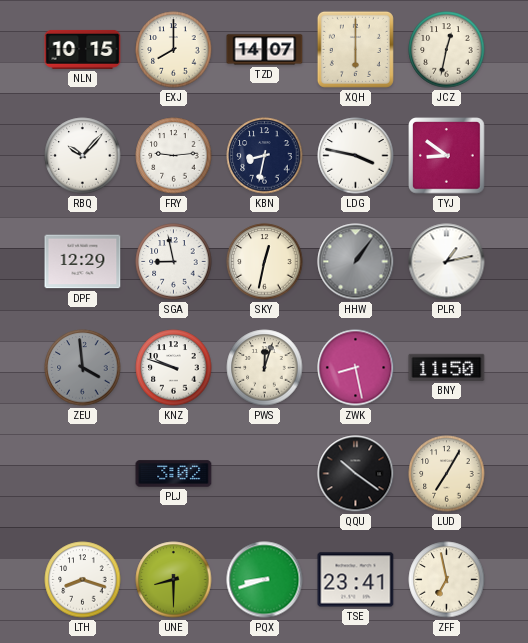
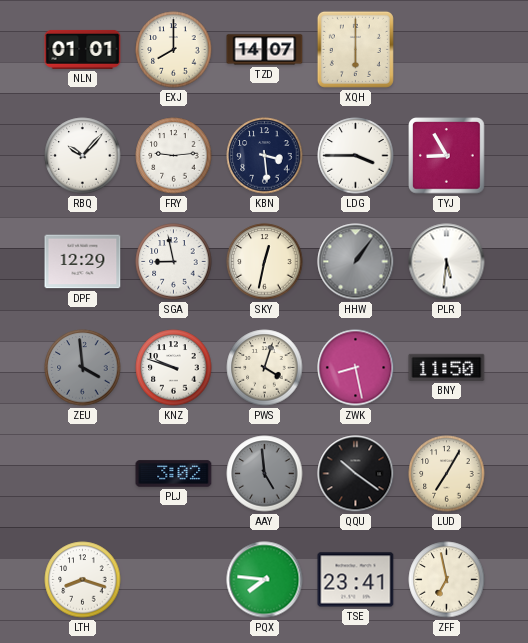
NLN: 10:15 -> 01:01 (83, 49)
JCZ: 12:32 -> none (447, 50)
KBN: 8:32 -> 3:29 (265, 156)
LDG: 3:47 -> 3:45 (356, 156)
TYJ: 8:51 -> 8:55 (447, 156)
PLR: 1:13 -> 5:31 (447, 262)
PWS: 12:03 -> 4:03 (265, 368)
AAY: none -> 4:59 (265, 474)
UNE: 8:30 -> none (174, 580)
PQX: 8:42 -> 7:46 (265, 580)
